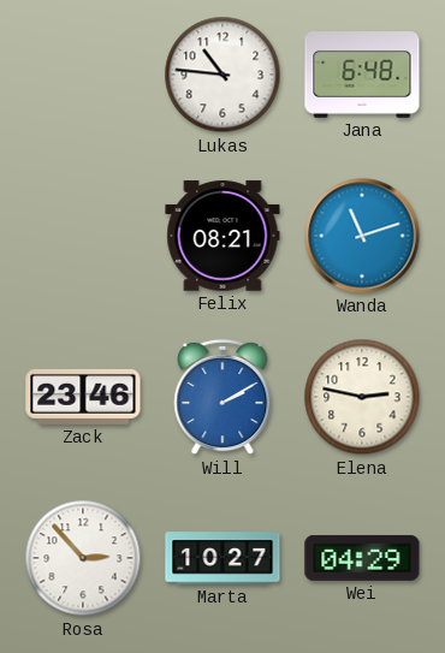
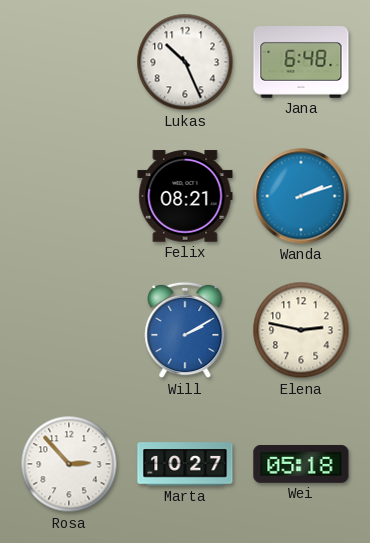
Lukas: 10:46 -> 10:26 (185, 62)
Wanda: 11:12 -> 2:12 (301, 196)
Zack: 23:46 -> none (83, 397)
Wei: 04:29 -> 05:18 (301, 464)
